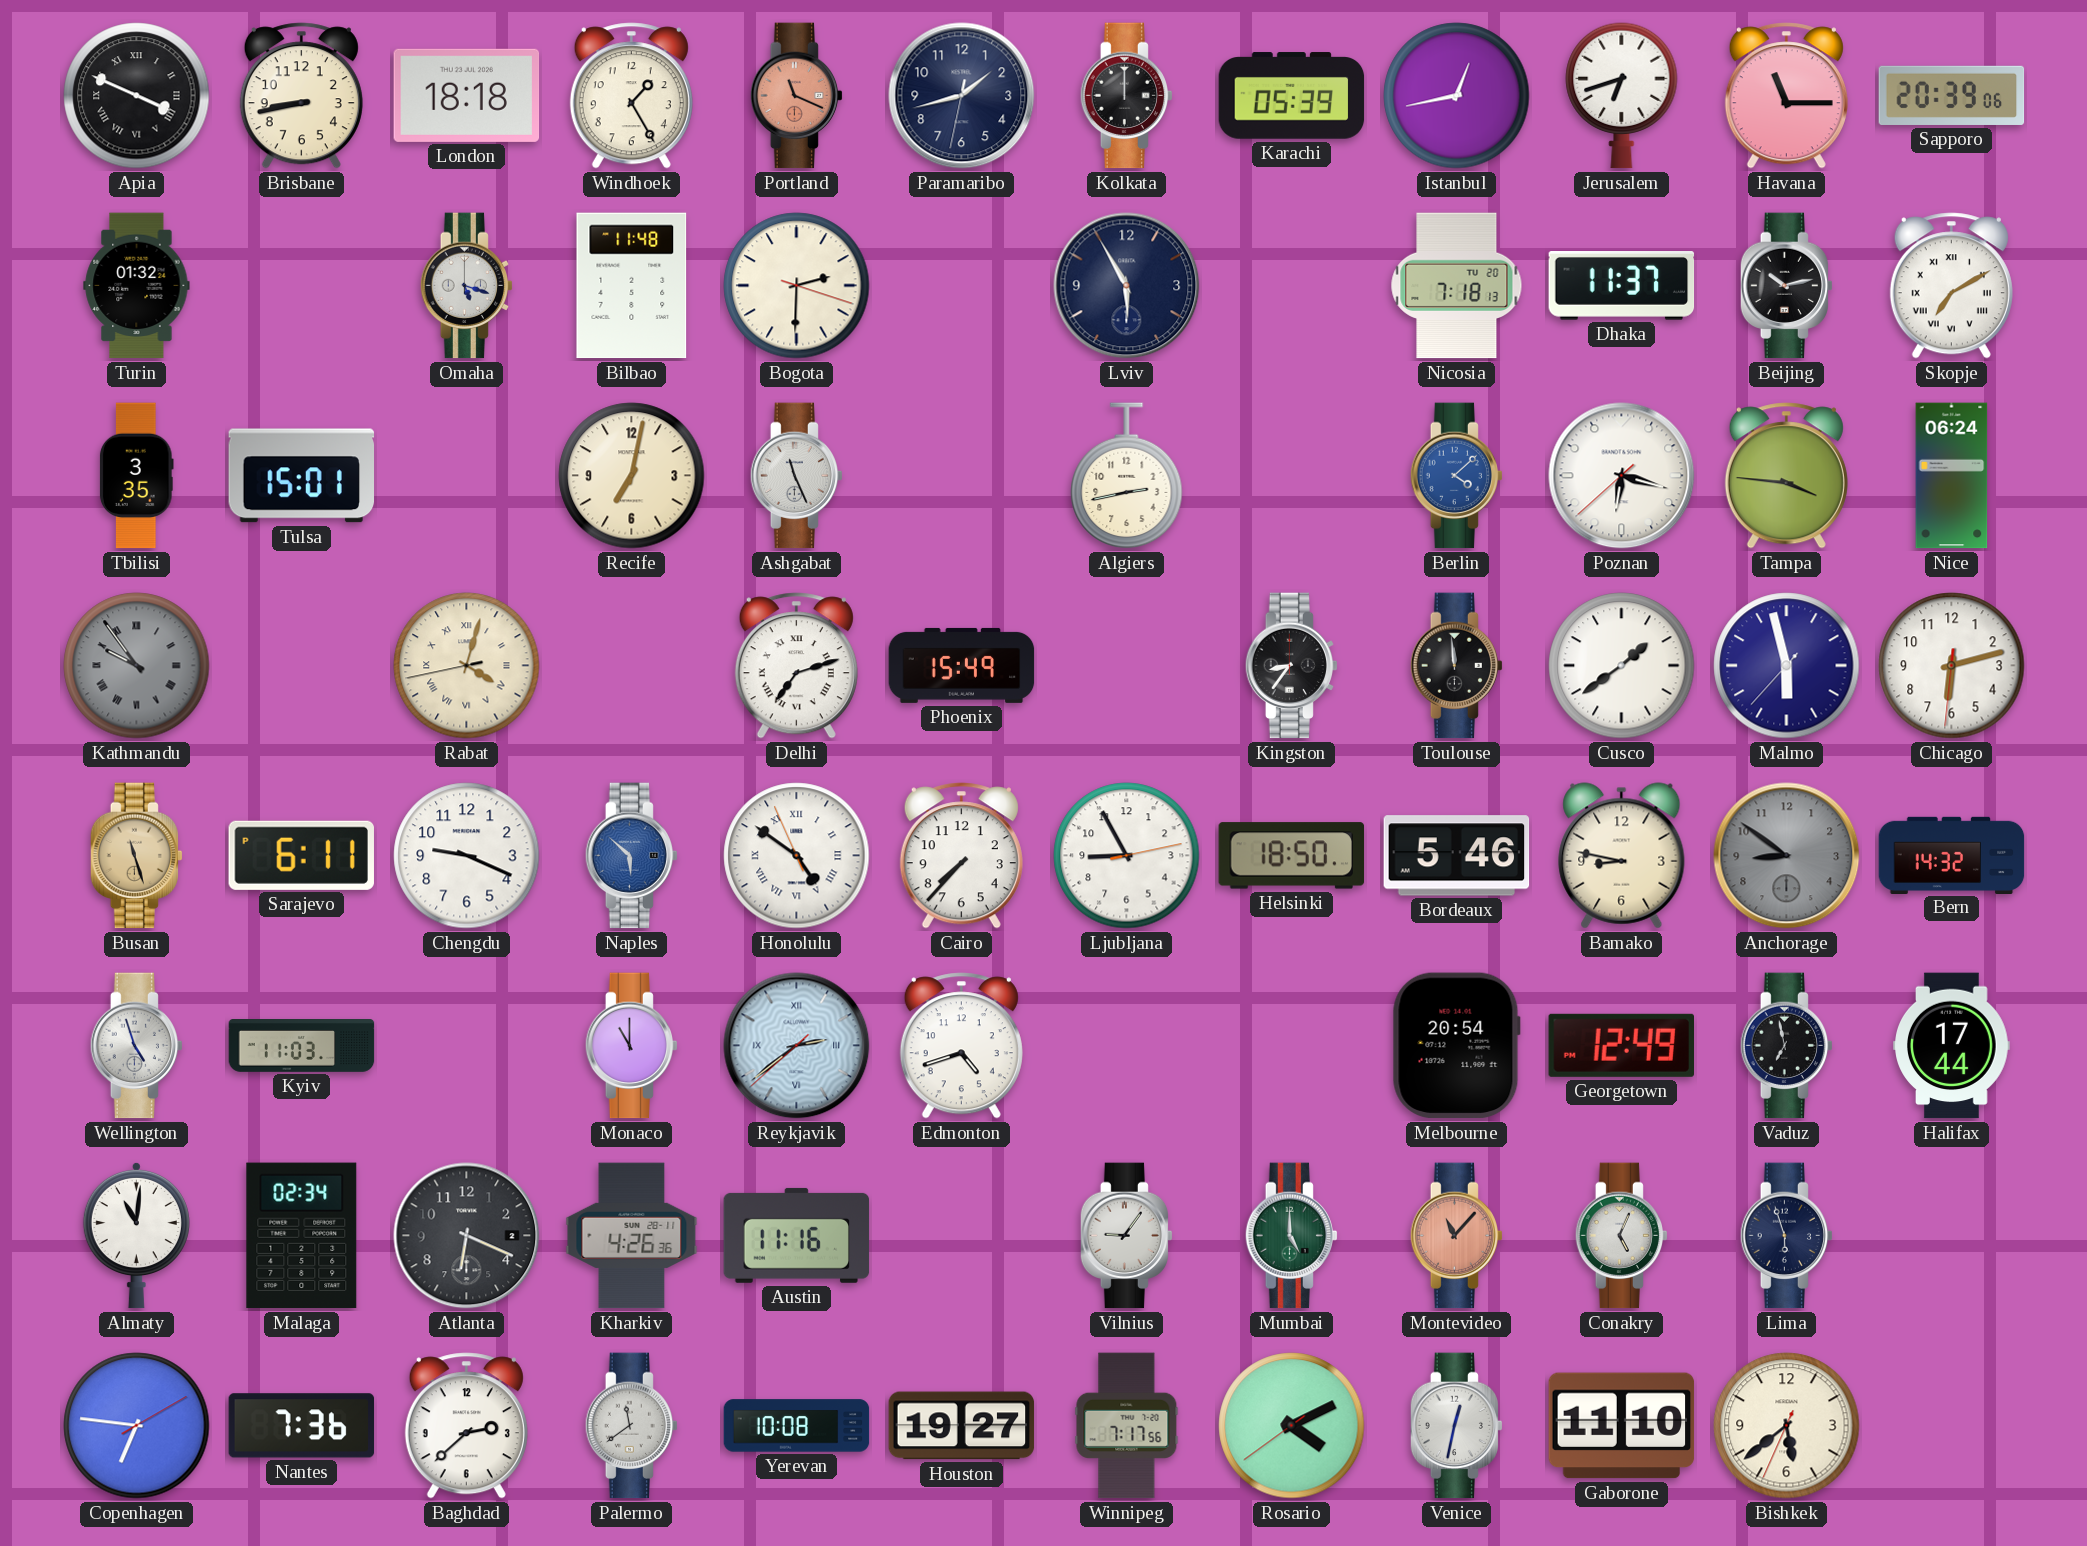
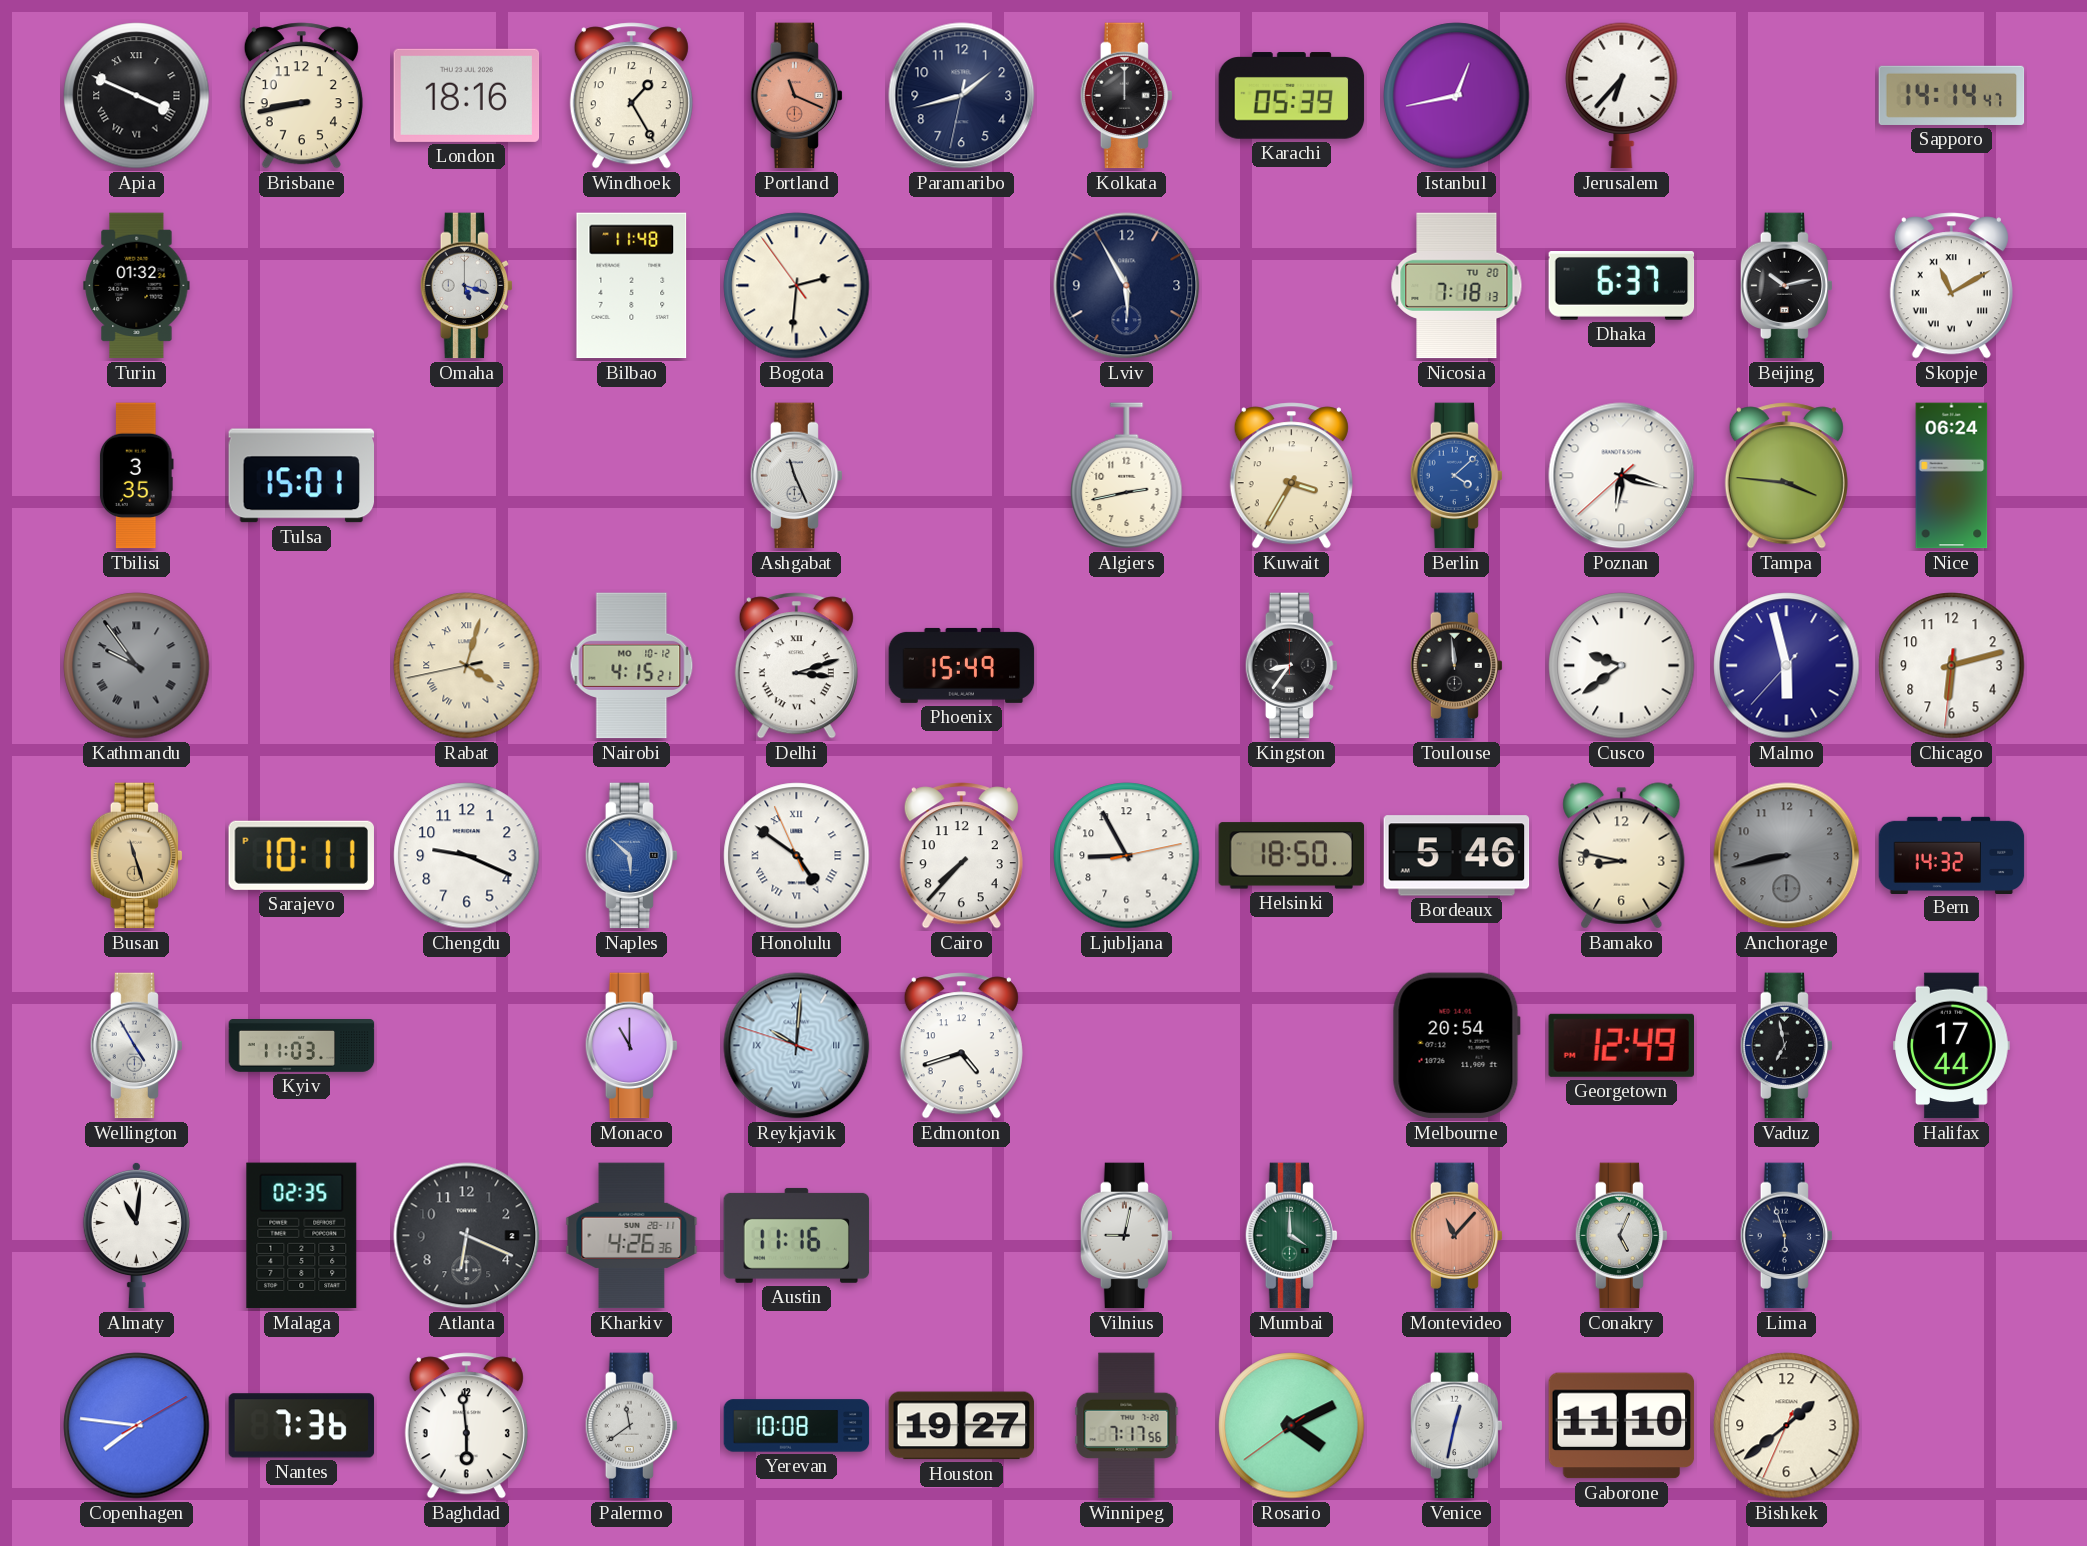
London: 18:18 -> 18:16 (467, 95)
Jerusalem: 6:42 -> 6:37 (1622, 96)
Havana: 11:15 -> none (1786, 96)
Sapporo: 20:39 -> 14:14 (1952, 95)
Bogota: 2:30:18 -> 2:30:54 (797, 286)
Dhaka: 11:37 -> 6:37 (1622, 286)
Skopje: 7:10 -> 11:10 (1951, 286)
Recife: 7:02 -> none (632, 476)
Kuwait: none -> 3:35 (1291, 476)
Nairobi: none -> 4:15 (632, 666)
Delhi: 7:12 -> 3:12 (796, 666)
Cusco: 1:39 -> 9:39 (1622, 666)
Sarajevo: 6:11 -> 10:11 (301, 855)
Anchorage: 8:51 -> 8:43 (1787, 856)
Wellington: 4:57 -> 4:55 (136, 1046)
Reykjavik: 2:38 -> 10:00 (797, 1046)
Malaga: 02:34 -> 02:35 (302, 1236)
Vilnius: 9:06 -> 9:02 (1126, 1236)
Mumbai: 5:00 -> 4:00 (1291, 1236)
Copenhagen: 6:46 -> 7:46 (137, 1426)
Baghdad: 2:38 -> 5:59 (466, 1426)
Bishkek: 5:38 -> 1:38 (1787, 1426)
